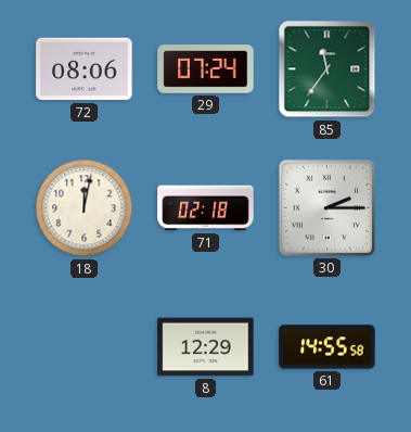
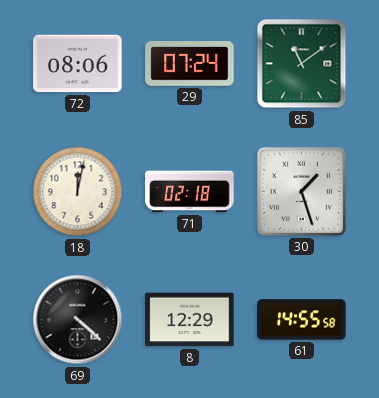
85: 11:36 -> 11:09 (302, 64)
30: 2:15 -> 1:27 (301, 191)
69: none -> 4:22 (78, 320)
